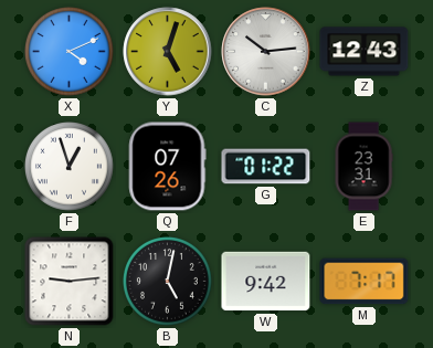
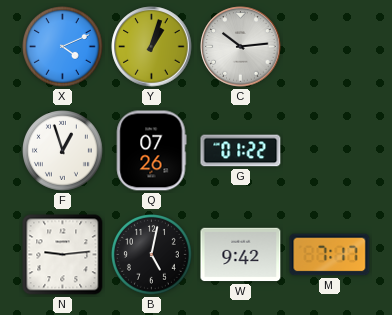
Y: 5:03 -> 1:03 (152, 47)
Z: 12:43 -> none (365, 52)
E: 23:31 -> none (363, 167)
